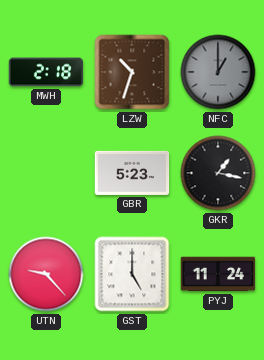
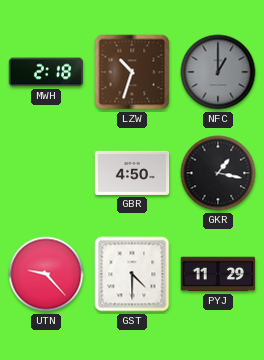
GBR: 5:23 -> 4:50 (132, 173)
GST: 5:00 -> 4:30 (132, 274)
PYJ: 11:24 -> 11:29 (218, 274)
